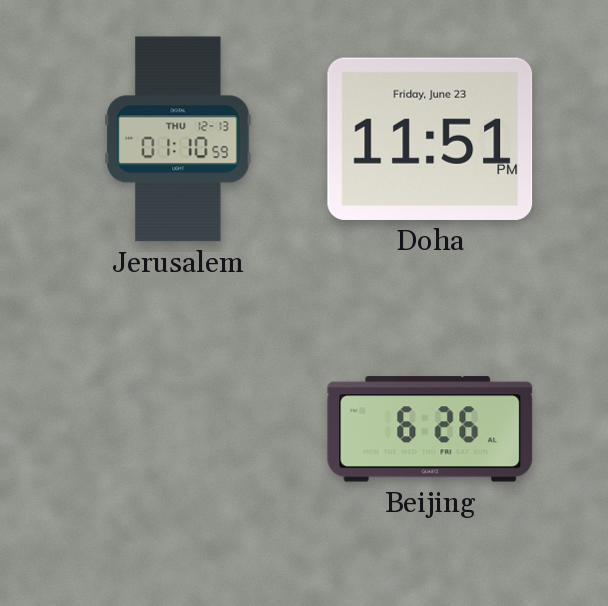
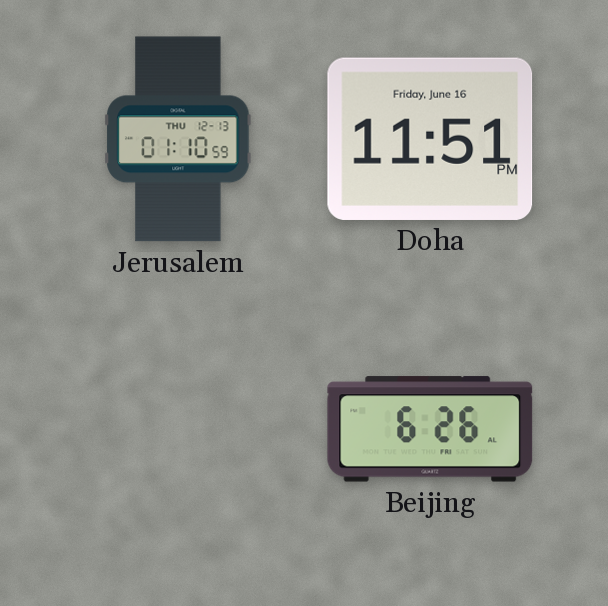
Doha date: Friday, June 23 -> Friday, June 16 (430, 139)
